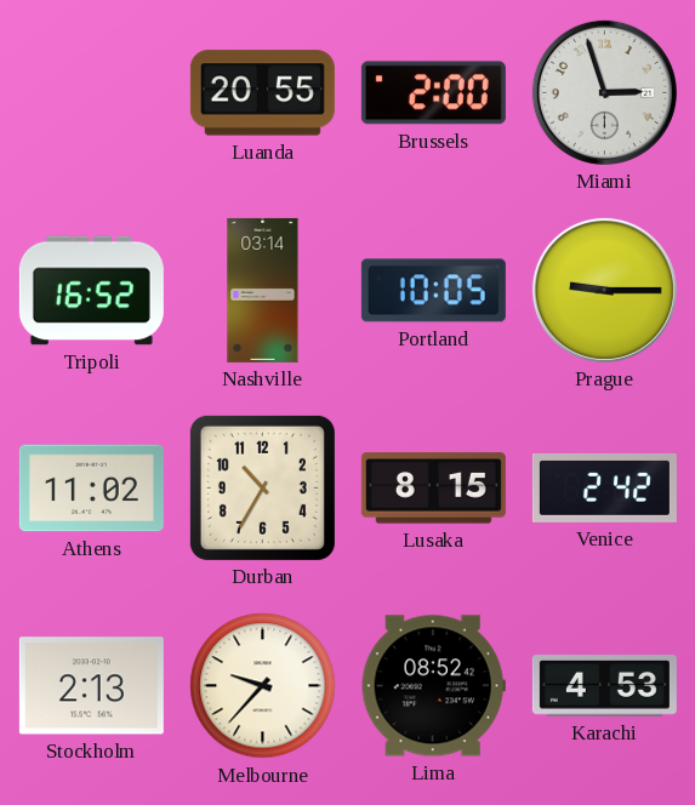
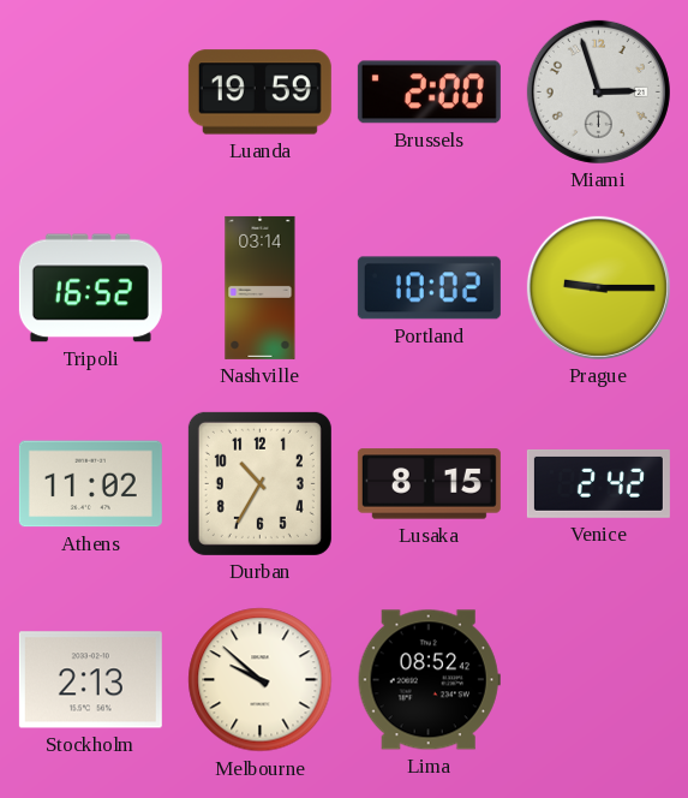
Luanda: 20:55 -> 19:59 (259, 93)
Portland: 10:05 -> 10:02 (429, 288)
Melbourne: 9:37 -> 9:52 (261, 680)
Karachi: 4:53 -> none (604, 686)
